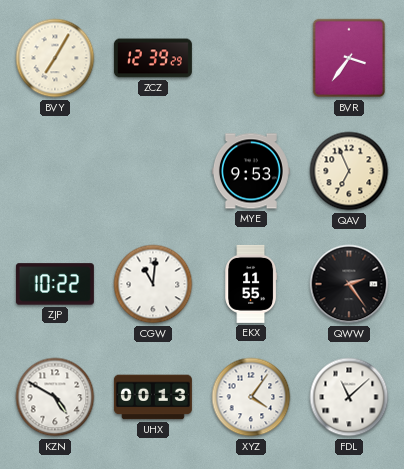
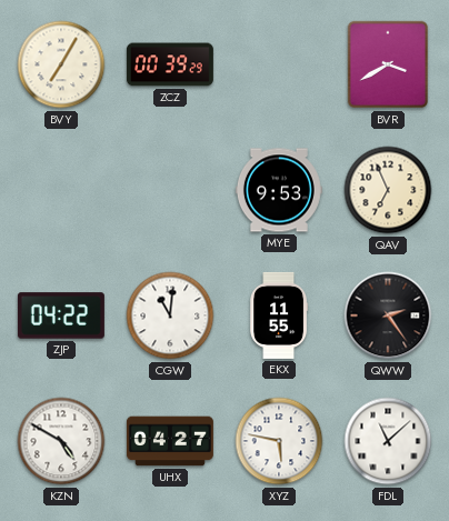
ZCZ: 12:39 -> 00:39 (170, 64)
BVR: 3:36 -> 3:40 (388, 64)
ZJP: 10:22 -> 04:22 (61, 315)
UHX: 00:13 -> 04:27 (170, 441)
XYZ: 4:06 -> 5:47 (279, 441)
